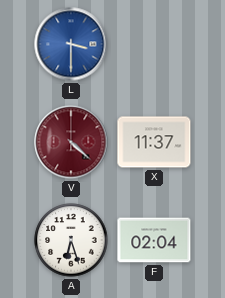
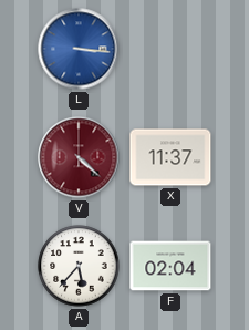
L: 3:30 -> 3:16 (79, 49)
A: 6:27 -> 5:37 (79, 266)
